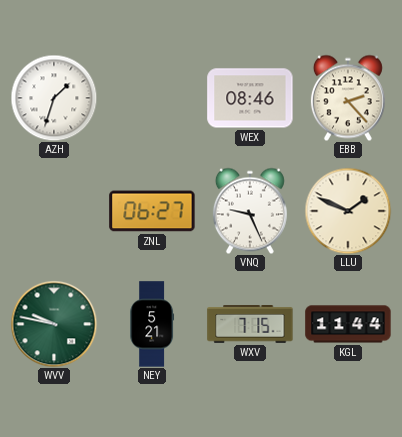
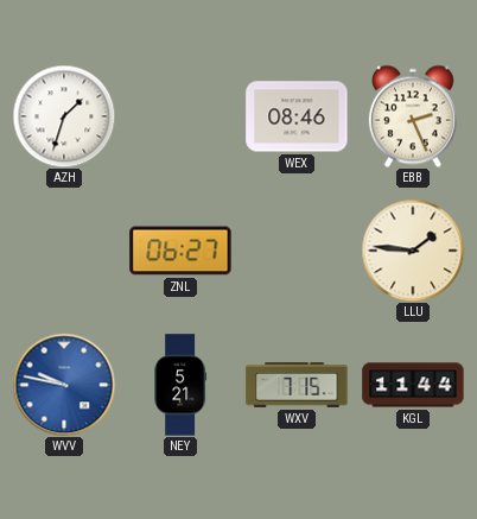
EBB: 2:23 -> 2:26 (413, 116)
VNQ: 9:26 -> none (250, 211)
LLU: 1:49 -> 1:46 (413, 251)
WVV dial: green -> blue (64, 385)
